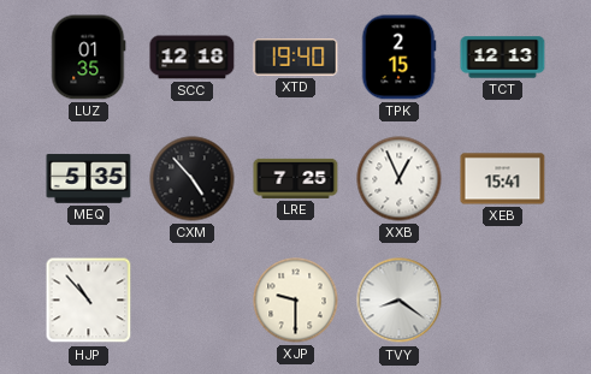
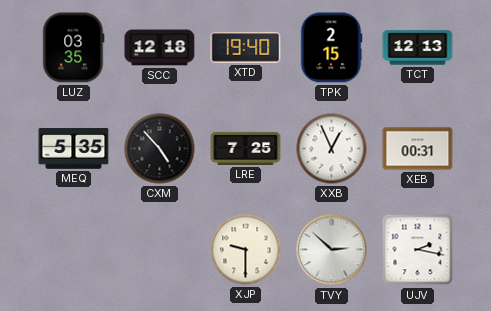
LUZ: 01:35 -> 03:35 (74, 48)
XEB: 15:41 -> 00:31 (418, 149)
HJP: 10:53 -> none (89, 301)
TVY: 8:21 -> 2:52 (332, 250)
UJV: none -> 2:17 (418, 250)
